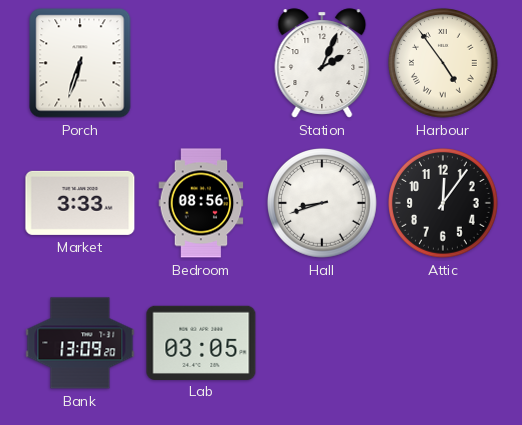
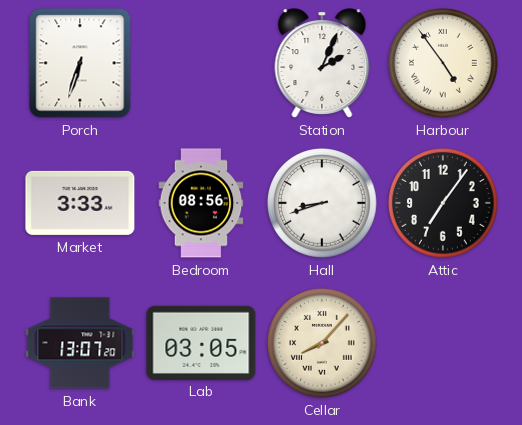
Attic: 12:06 -> 7:06 (444, 204)
Bank: 13:09 -> 13:07 (80, 343)
Cellar: none -> 8:07 (323, 344)
